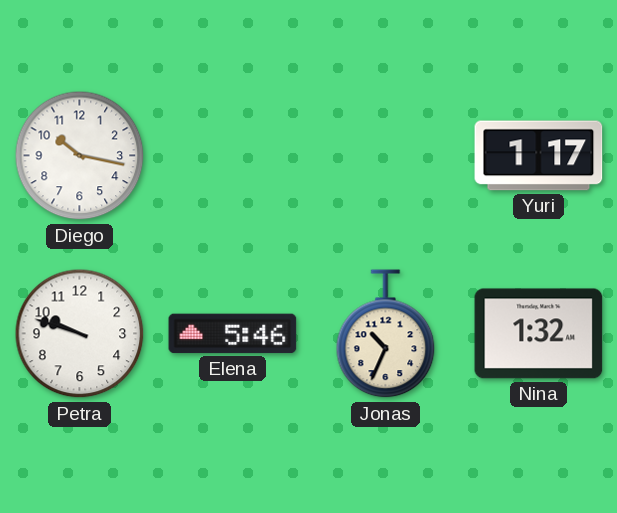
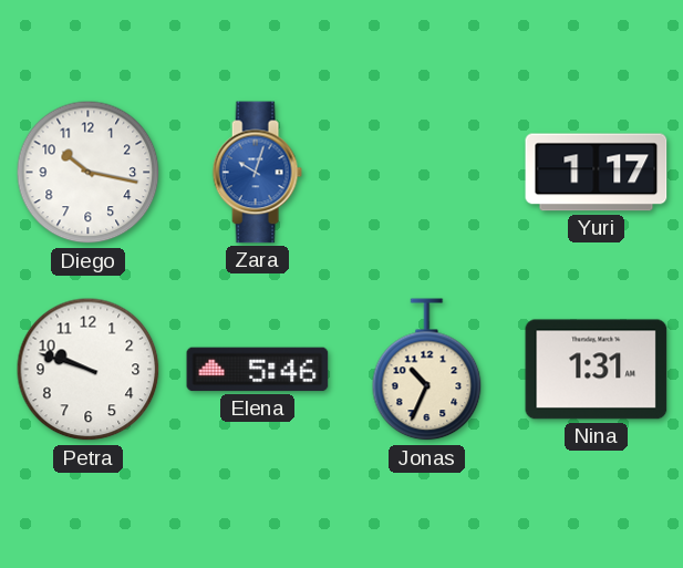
Zara: none -> 10:03 (257, 173)
Nina: 1:32 -> 1:31 (597, 370)
